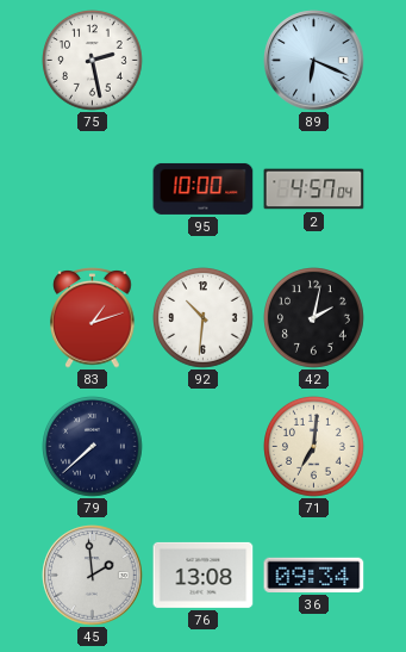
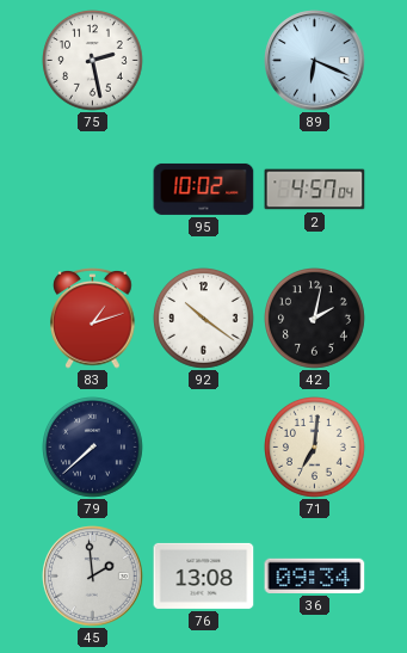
95: 10:00 -> 10:02 (204, 189)
92: 10:31 -> 10:21 (204, 319)
